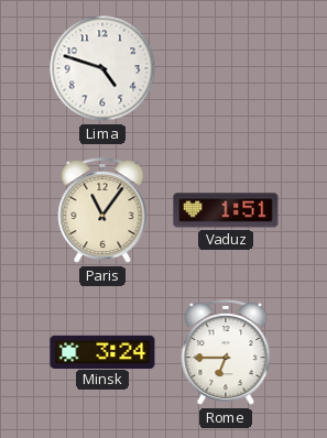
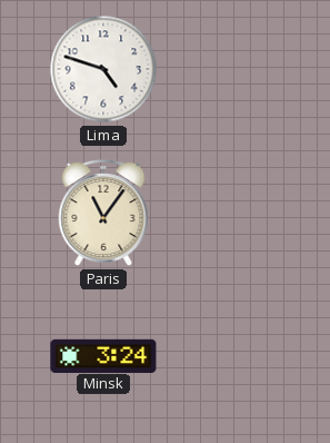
Vaduz: 1:51 -> none (226, 210)
Rome: 6:45 -> none (226, 352)
